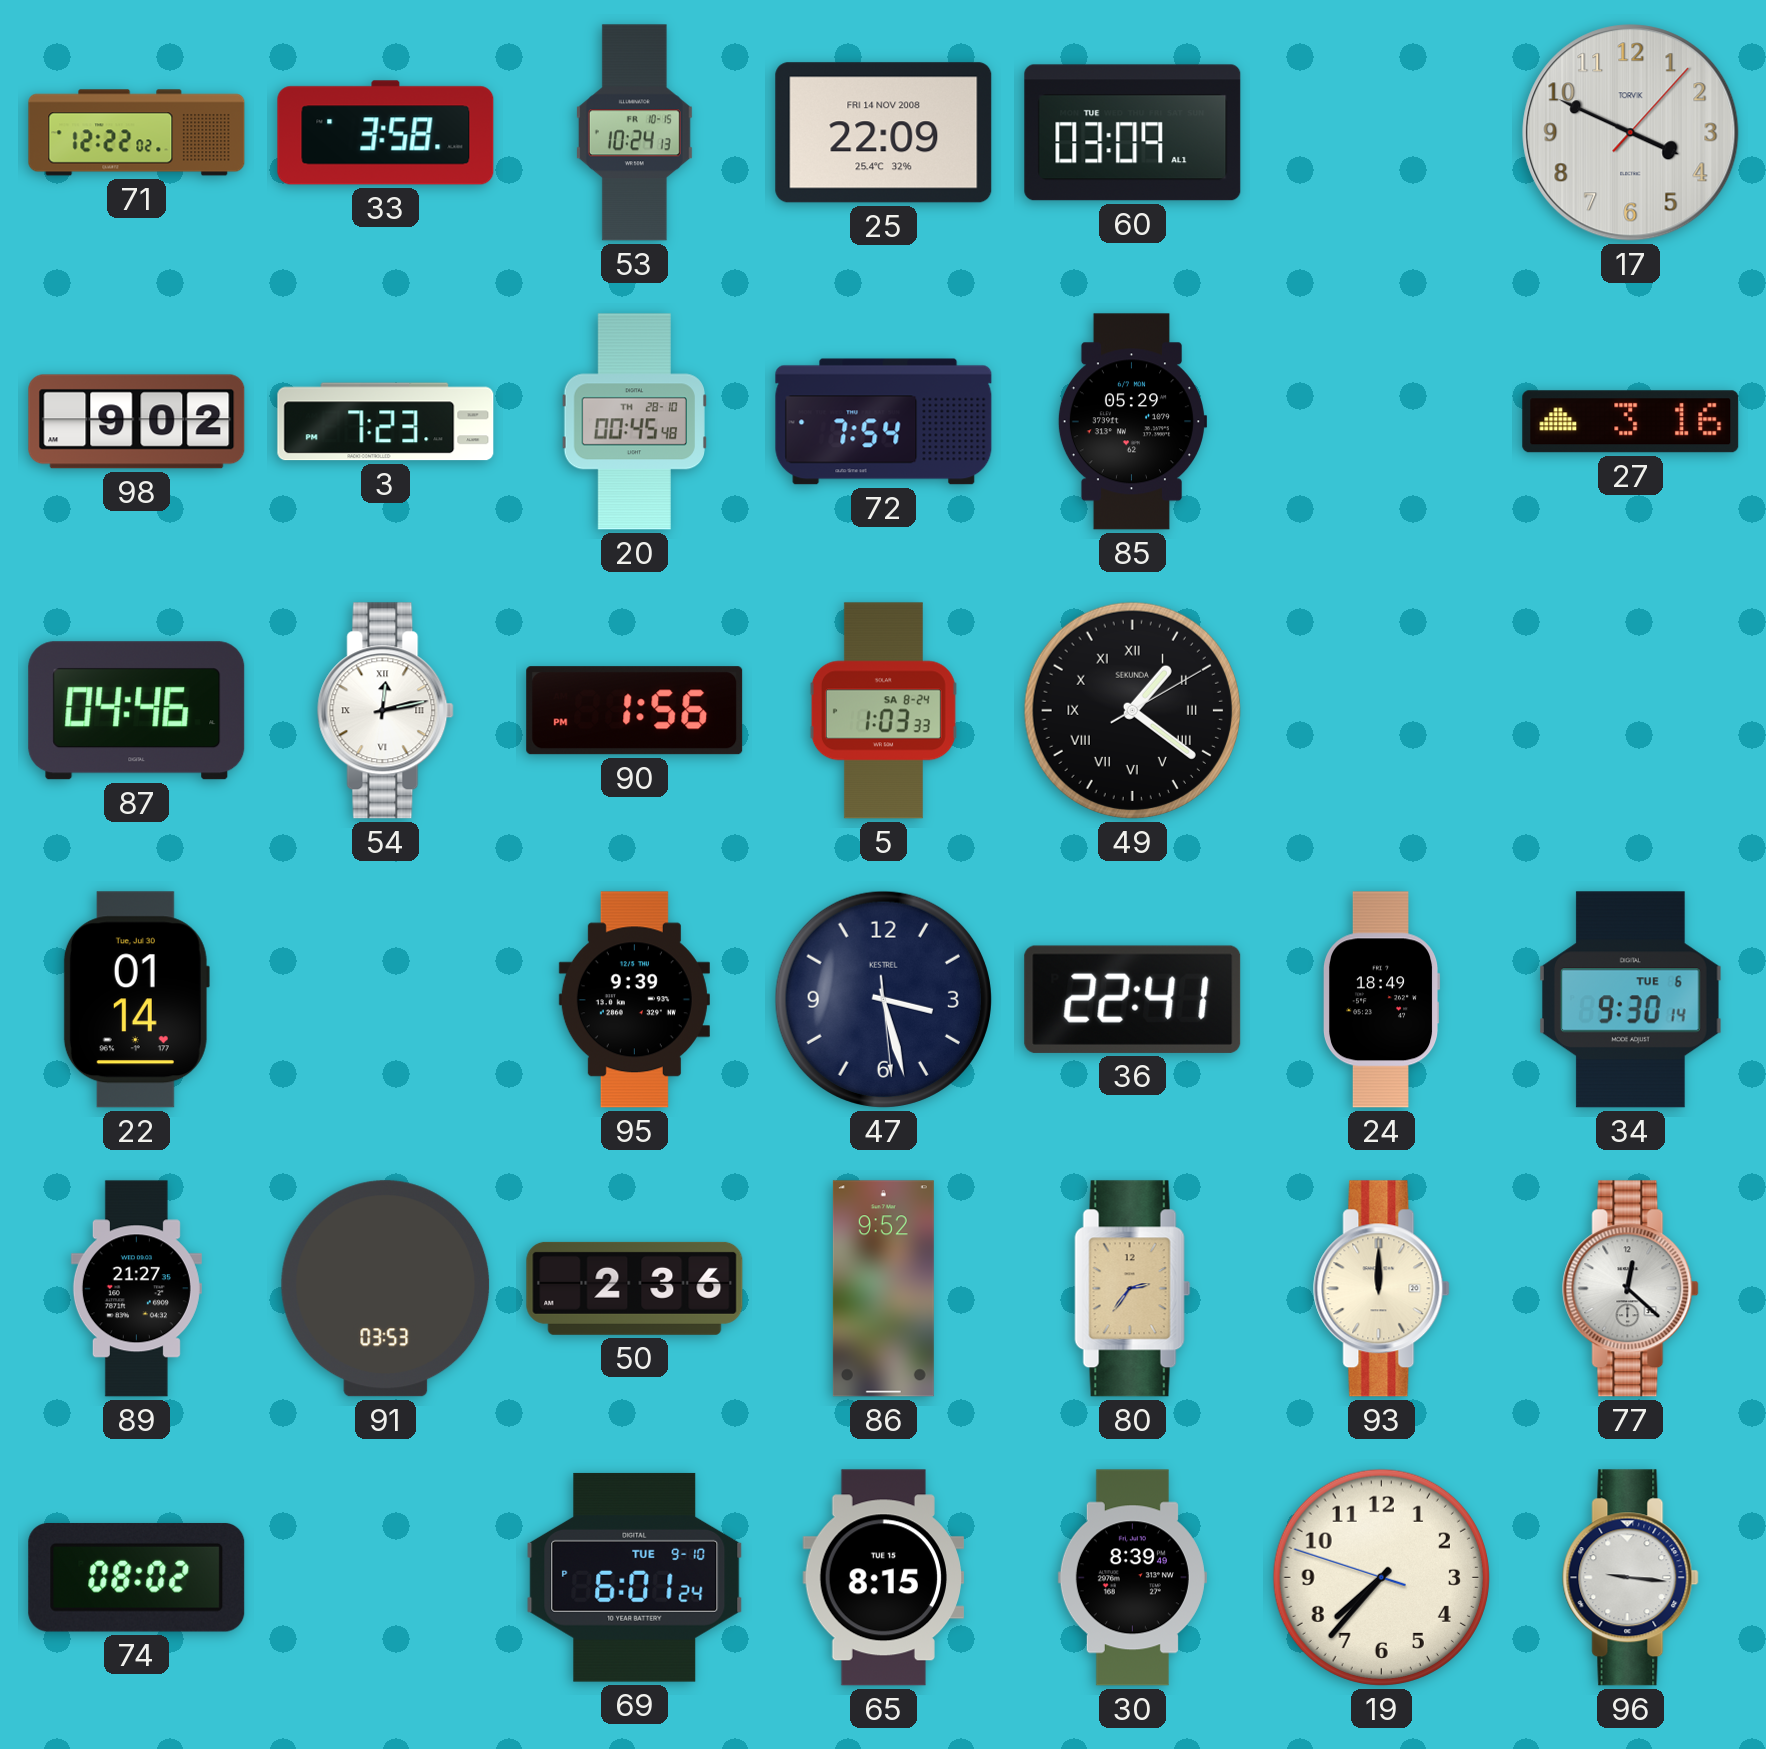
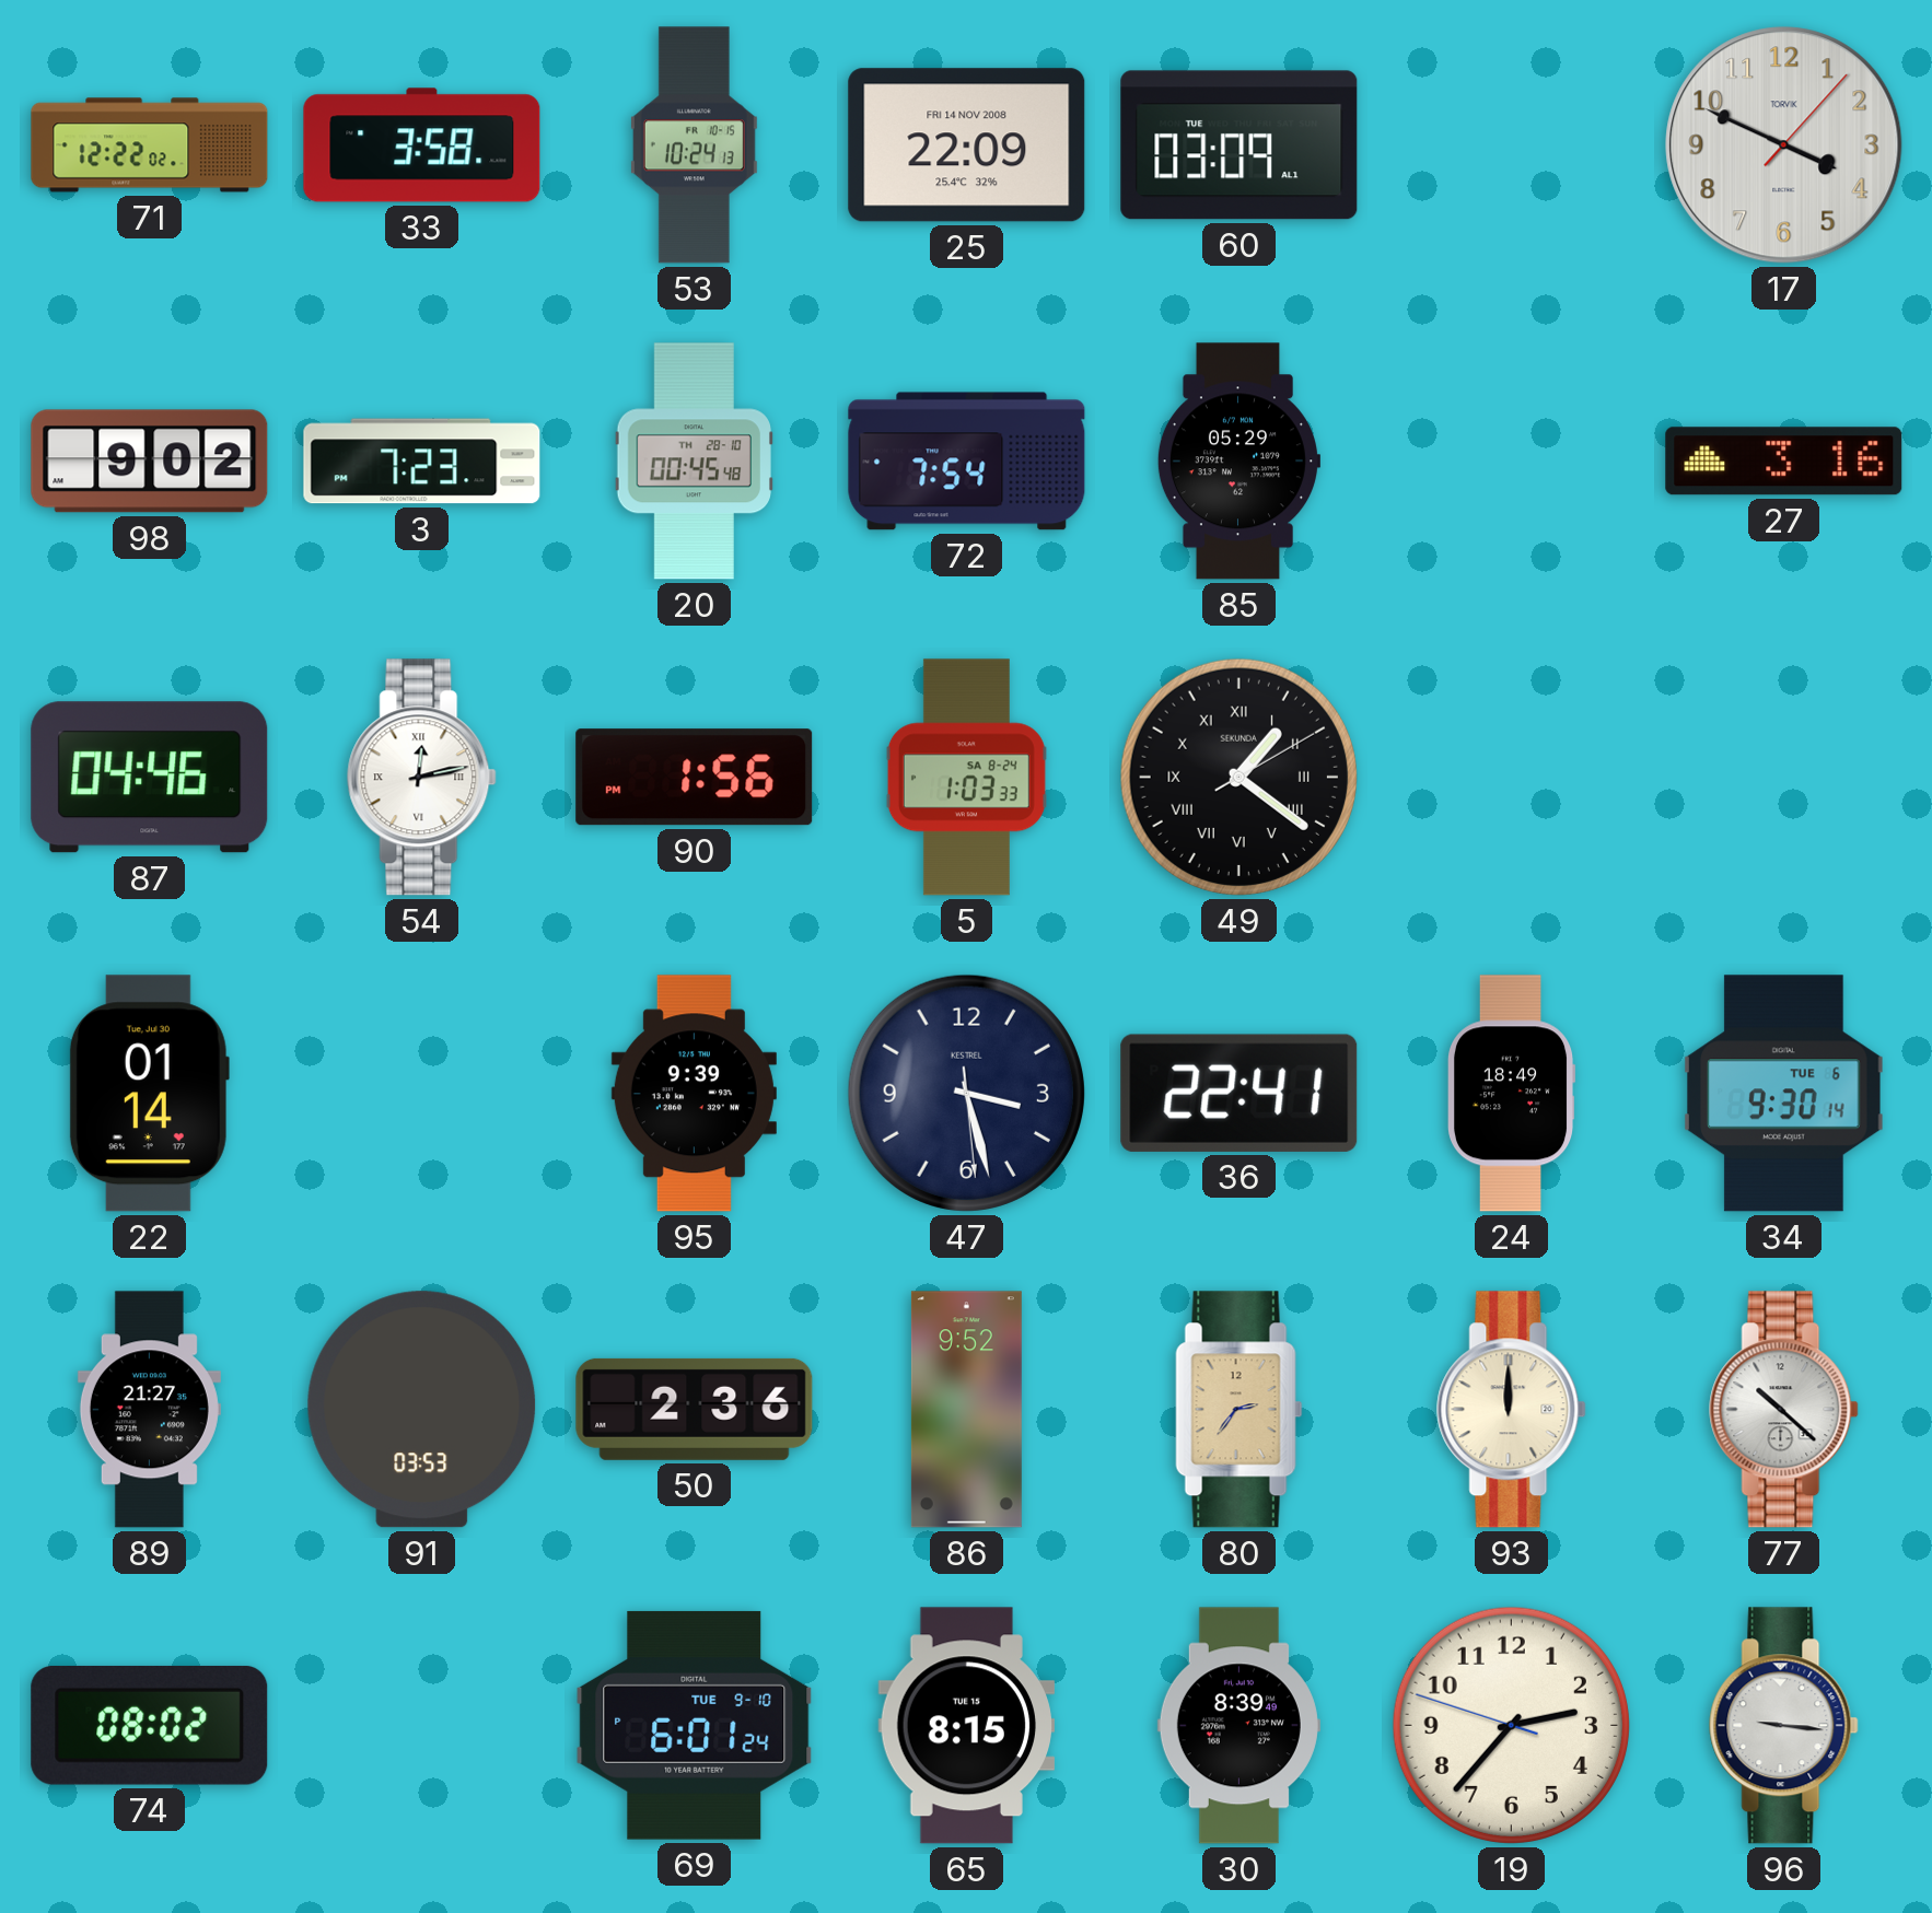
77: 12:22 -> 10:22 (1784, 1410)
19: 7:36 -> 2:36 (1511, 1725)
